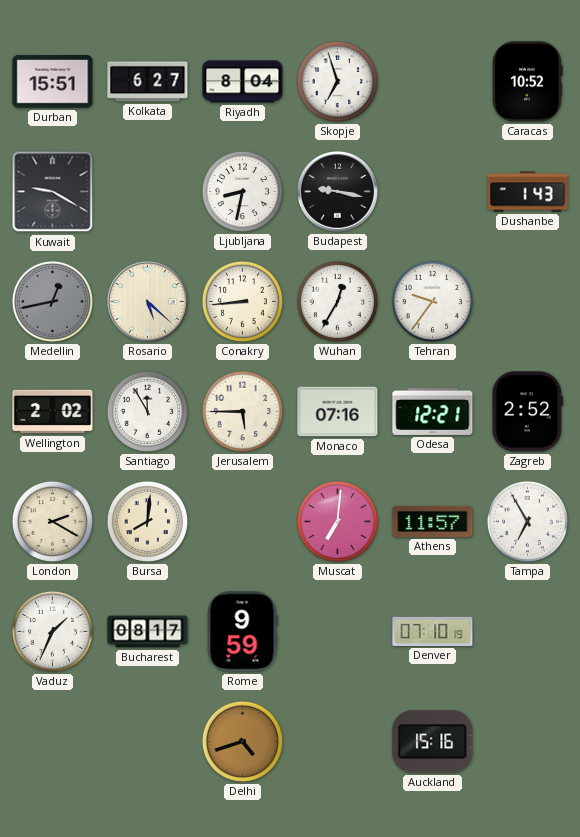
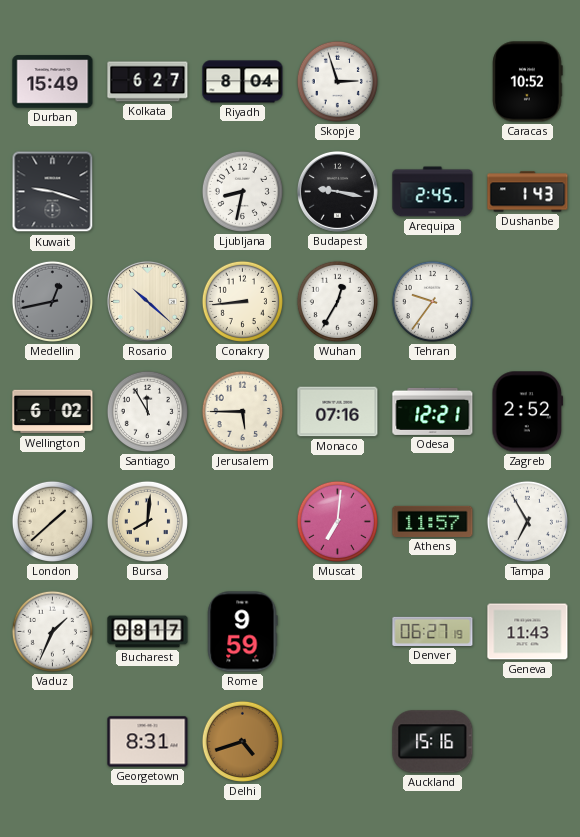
Durban: 15:51 -> 15:49 (53, 82)
Skopje: 6:57 -> 2:57 (337, 81)
Kuwait: 9:20 -> 9:18 (53, 192)
Arequipa: none -> 2:45 (433, 192)
Rosario: 5:22 -> 10:22 (147, 301)
Wellington: 2:02 -> 6:02 (53, 412)
London: 2:20 -> 1:38 (52, 521)
Denver: 07:10 -> 06:27 (433, 631)
Geneva: none -> 11:43 (528, 632)
Georgetown: none -> 8:31 (148, 742)
